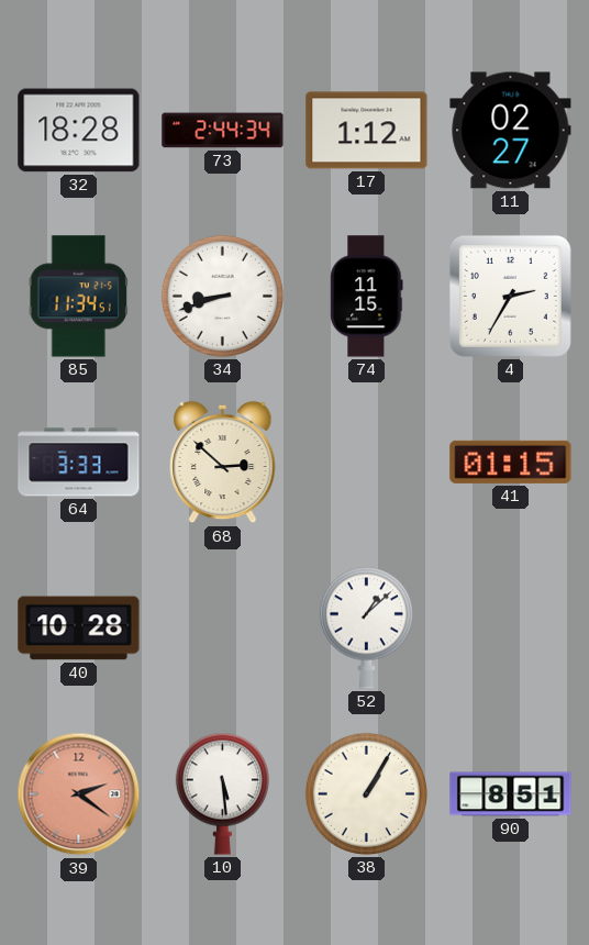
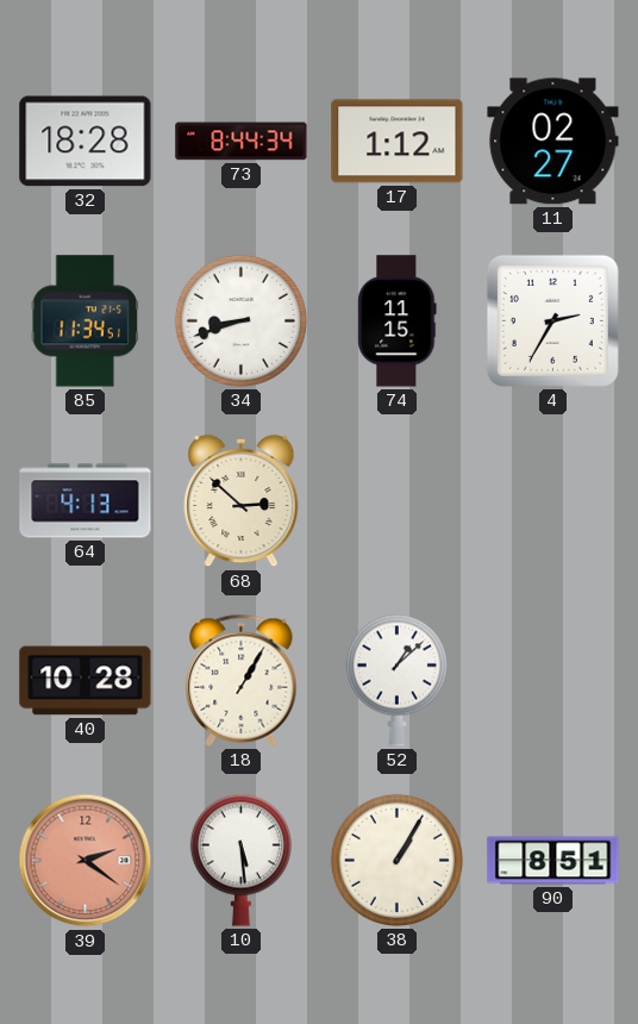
73: 2:44 -> 8:44 (242, 142)
64: 3:33 -> 4:13 (86, 501)
41: 01:15 -> none (511, 462)
18: none -> 1:05 (242, 680)
